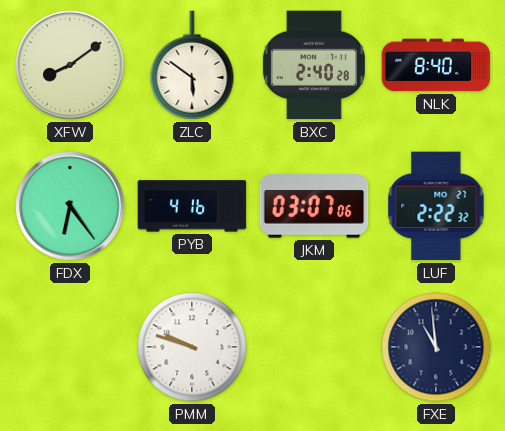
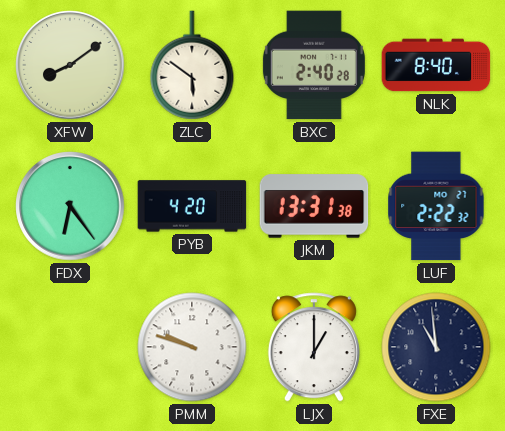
PYB: 4:16 -> 4:20 (192, 206)
JKM: 03:07 -> 13:31 (314, 206)
LJX: none -> 1:00 (314, 347)
